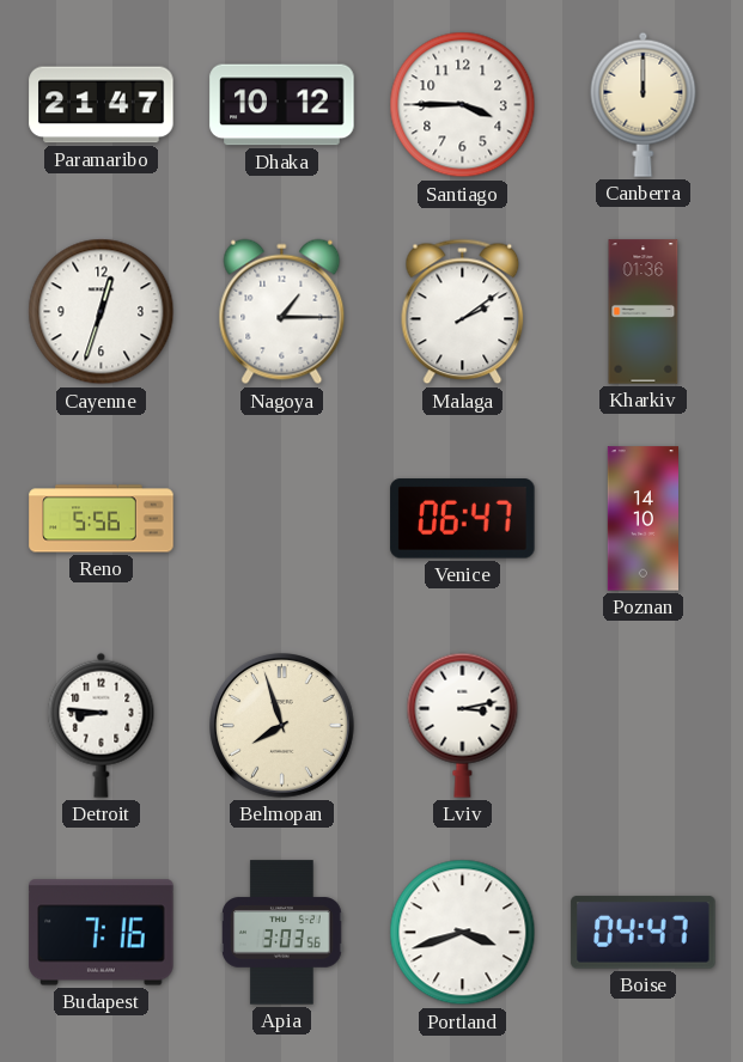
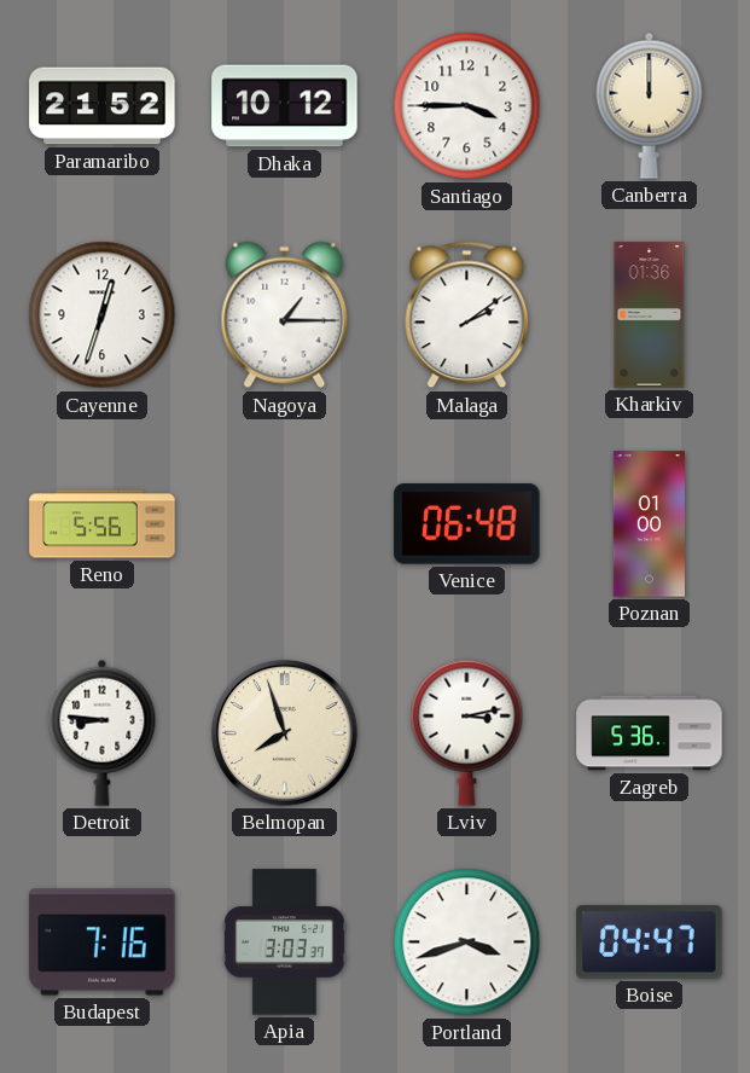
Paramaribo: 21:47 -> 21:52 (103, 106)
Venice: 06:47 -> 06:48 (467, 524)
Poznan: 14:10 -> 01:00 (649, 524)
Zagreb: none -> 5:36 (650, 733)
Apia: 3:03:56 -> 3:03:37 (284, 942)
